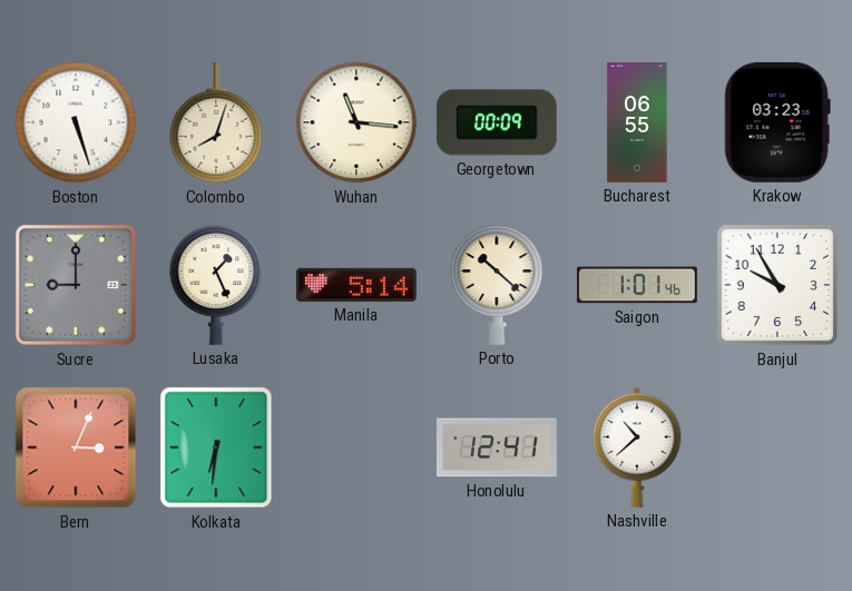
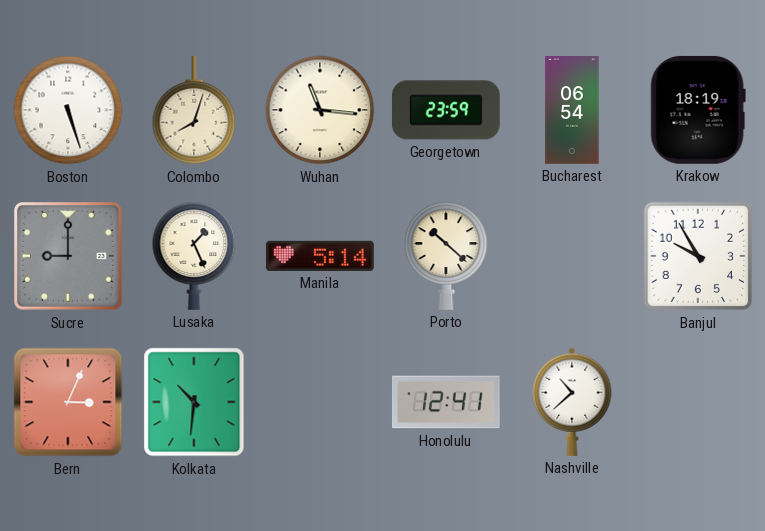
Georgetown: 00:09 -> 23:59 (446, 110)
Bucharest: 06:55 -> 06:54 (572, 111)
Krakow: 03:23 -> 18:19 (698, 110)
Saigon: 1:01 -> none (638, 285)
Kolkata: 6:31 -> 10:31 (194, 402)
